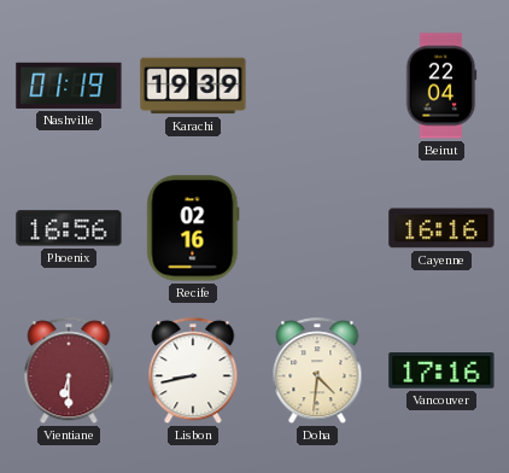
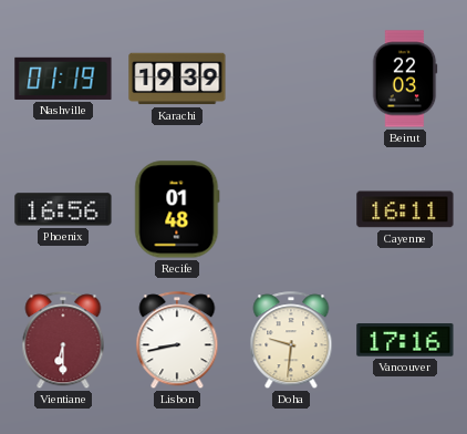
Beirut: 22:04 -> 22:03 (405, 79)
Recife: 02:16 -> 01:48 (177, 209)
Cayenne: 16:16 -> 16:11 (405, 209)
Doha: 4:31 -> 9:31 (291, 341)
